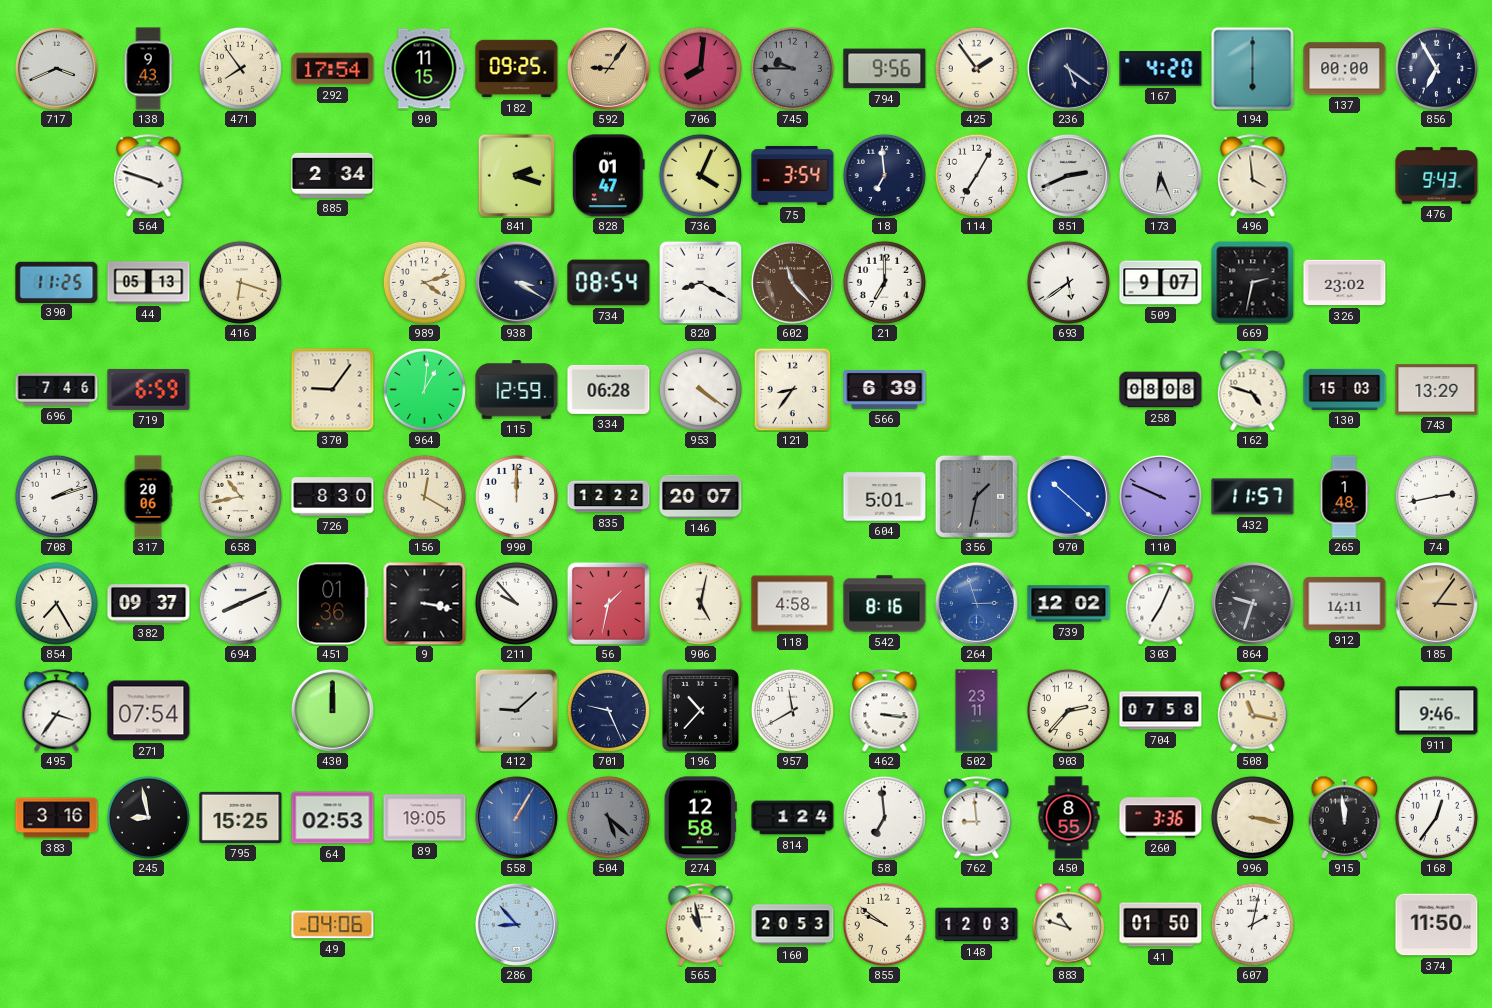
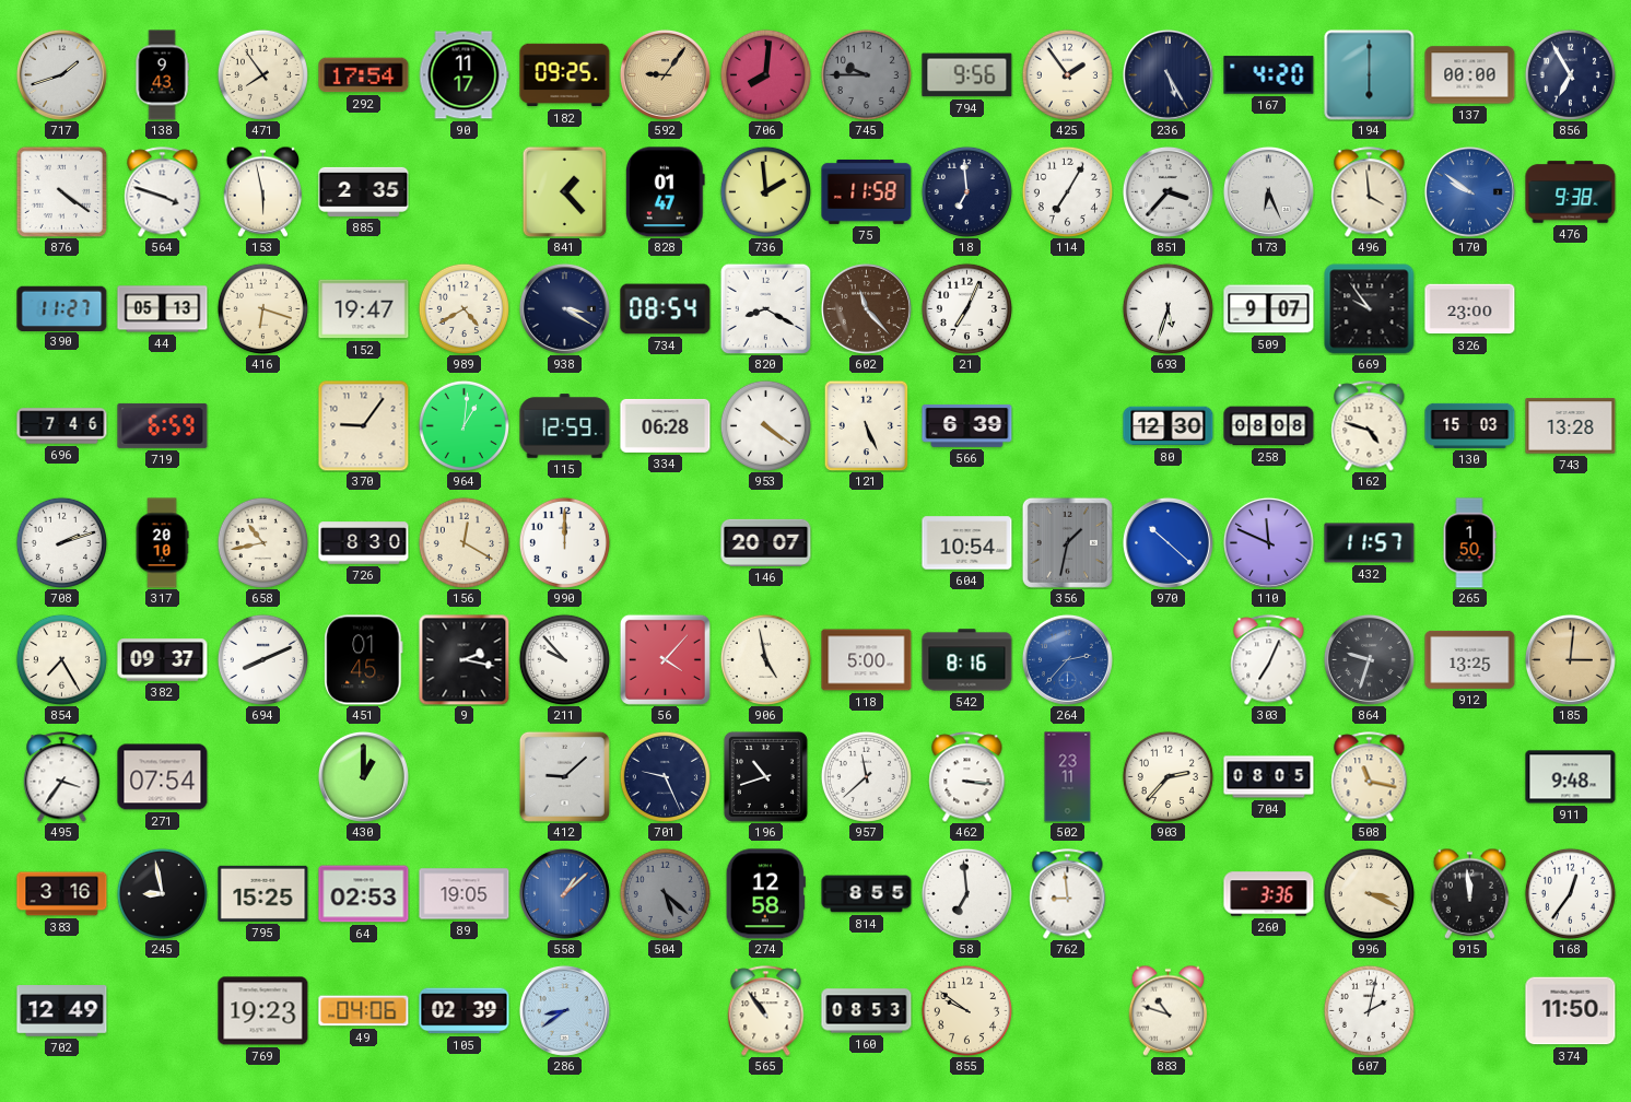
717: 3:41 -> 1:42 (61, 74)
90: 11:15 -> 11:17 (464, 75)
236: 5:21 -> 5:25 (1167, 74)
876: none -> 4:21 (61, 191)
153: none -> 5:58 (263, 191)
885: 2:34 -> 2:35 (364, 191)
841: 2:18 -> 1:23 (565, 191)
736: 4:04 -> 1:59 (765, 191)
75: 3:54 -> 11:58 (867, 191)
851: 2:41 -> 3:37 (1167, 191)
170: none -> 9:51 (1469, 191)
476: 9:43 -> 9:38 (1571, 192)
390: 11:25 -> 11:27 (62, 308)
152: none -> 19:47 (364, 309)
989: 4:12 -> 4:40 (464, 308)
21: 7:00 -> 7:04 (966, 308)
693: 5:39 -> 5:33 (1167, 308)
669: 2:32 -> 9:54 (1370, 309)
326: 23:02 -> 23:00 (1470, 309)
121: 8:36 -> 5:26 (867, 425)
80: none -> 12:30 (1169, 426)
743: 13:29 -> 13:28 (1571, 426)
317: 20:06 -> 20:10 (162, 543)
835: 12:22 -> none (609, 497)
604: 5:01 -> 10:54 (967, 543)
110: 9:49 -> 11:49 (1268, 542)
265: 1:48 -> 1:50 (1469, 543)
74: 2:43 -> none (1436, 496)
451: 01:36 -> 01:45 (364, 660)
9: 3:17 -> 2:17 (464, 659)
56: 1:32 -> 4:07 (665, 659)
906: 5:02 -> 4:58 (765, 659)
118: 4:58 -> 5:00 (867, 660)
264: 2:57 -> 2:37 (1067, 659)
739: 12:02 -> none (1069, 604)
912: 14:11 -> 13:25 (1470, 659)
185: 3:06 -> 3:01 (1570, 659)
430: 12:00 -> 1:00 (363, 776)
196: 10:37 -> 10:42 (765, 776)
957: 11:40 -> 11:38 (866, 776)
704: 07:58 -> 08:05 (1269, 777)
911: 9:46 -> 9:48 (1571, 777)
558: 1:05 -> 1:08 (564, 893)
814: 1:24 -> 8:55 (867, 894)
450: 8:55 -> none (1069, 818)
996: 3:17 -> 3:19 (1369, 893)
702: none -> 12:49 (62, 1011)
769: none -> 19:23 (263, 1011)
105: none -> 02:39 (465, 1011)
286: 8:53 -> 8:39 (564, 1010)
565: 10:58 -> 10:54 (766, 1011)
160: 20:53 -> 08:53 (867, 1011)
148: 12:03 -> none (977, 925)
41: 01:50 -> none (1161, 925)
